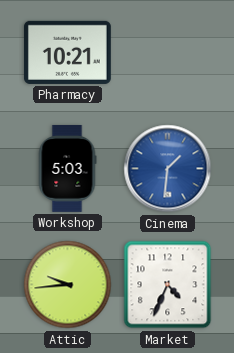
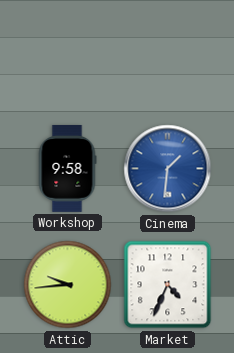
Pharmacy: 10:21 -> none (67, 52)
Workshop: 5:03 -> 9:58 (67, 169)
